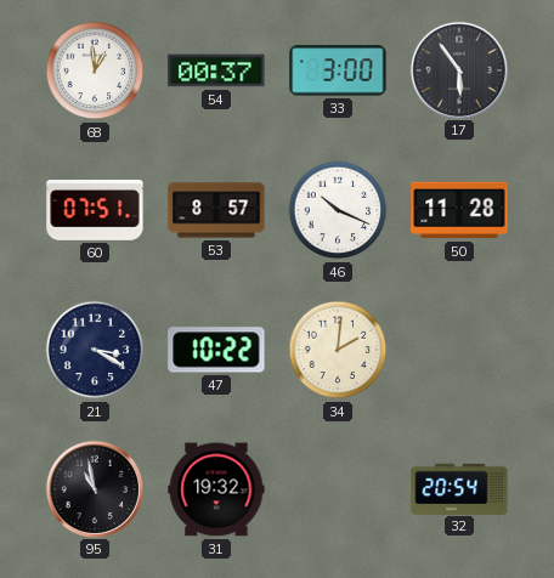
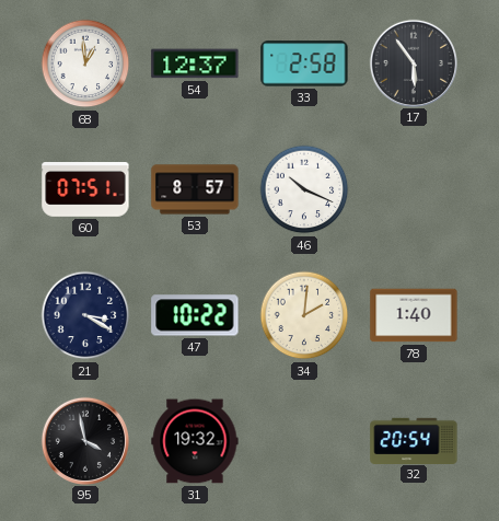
54: 00:37 -> 12:37 (195, 63)
33: 3:00 -> 2:58 (304, 63)
50: 11:28 -> none (459, 210)
78: none -> 1:40 (414, 315)
95: 10:58 -> 3:58 (84, 440)
